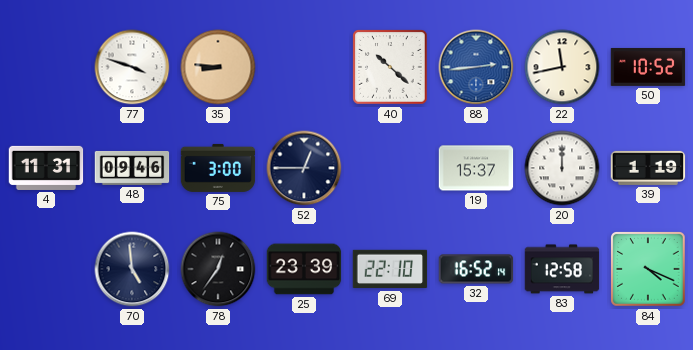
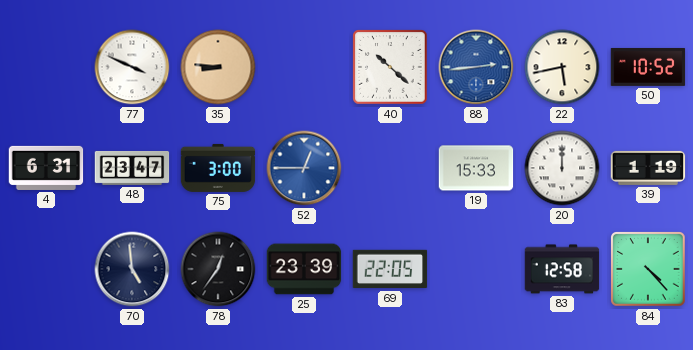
77: 3:48 -> 3:49 (132, 67)
22: 11:43 -> 5:43 (562, 67)
4: 11:31 -> 6:31 (46, 168)
48: 09:46 -> 23:47 (132, 168)
52 dial: navy -> blue (304, 168)
19: 15:37 -> 15:33 (476, 168)
69: 22:10 -> 22:05 (390, 269)
32: 16:52 -> none (476, 269)
84: 4:19 -> 4:23 (649, 270)
